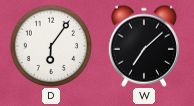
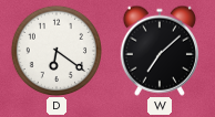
D: 6:06 -> 6:21 (55, 50)
